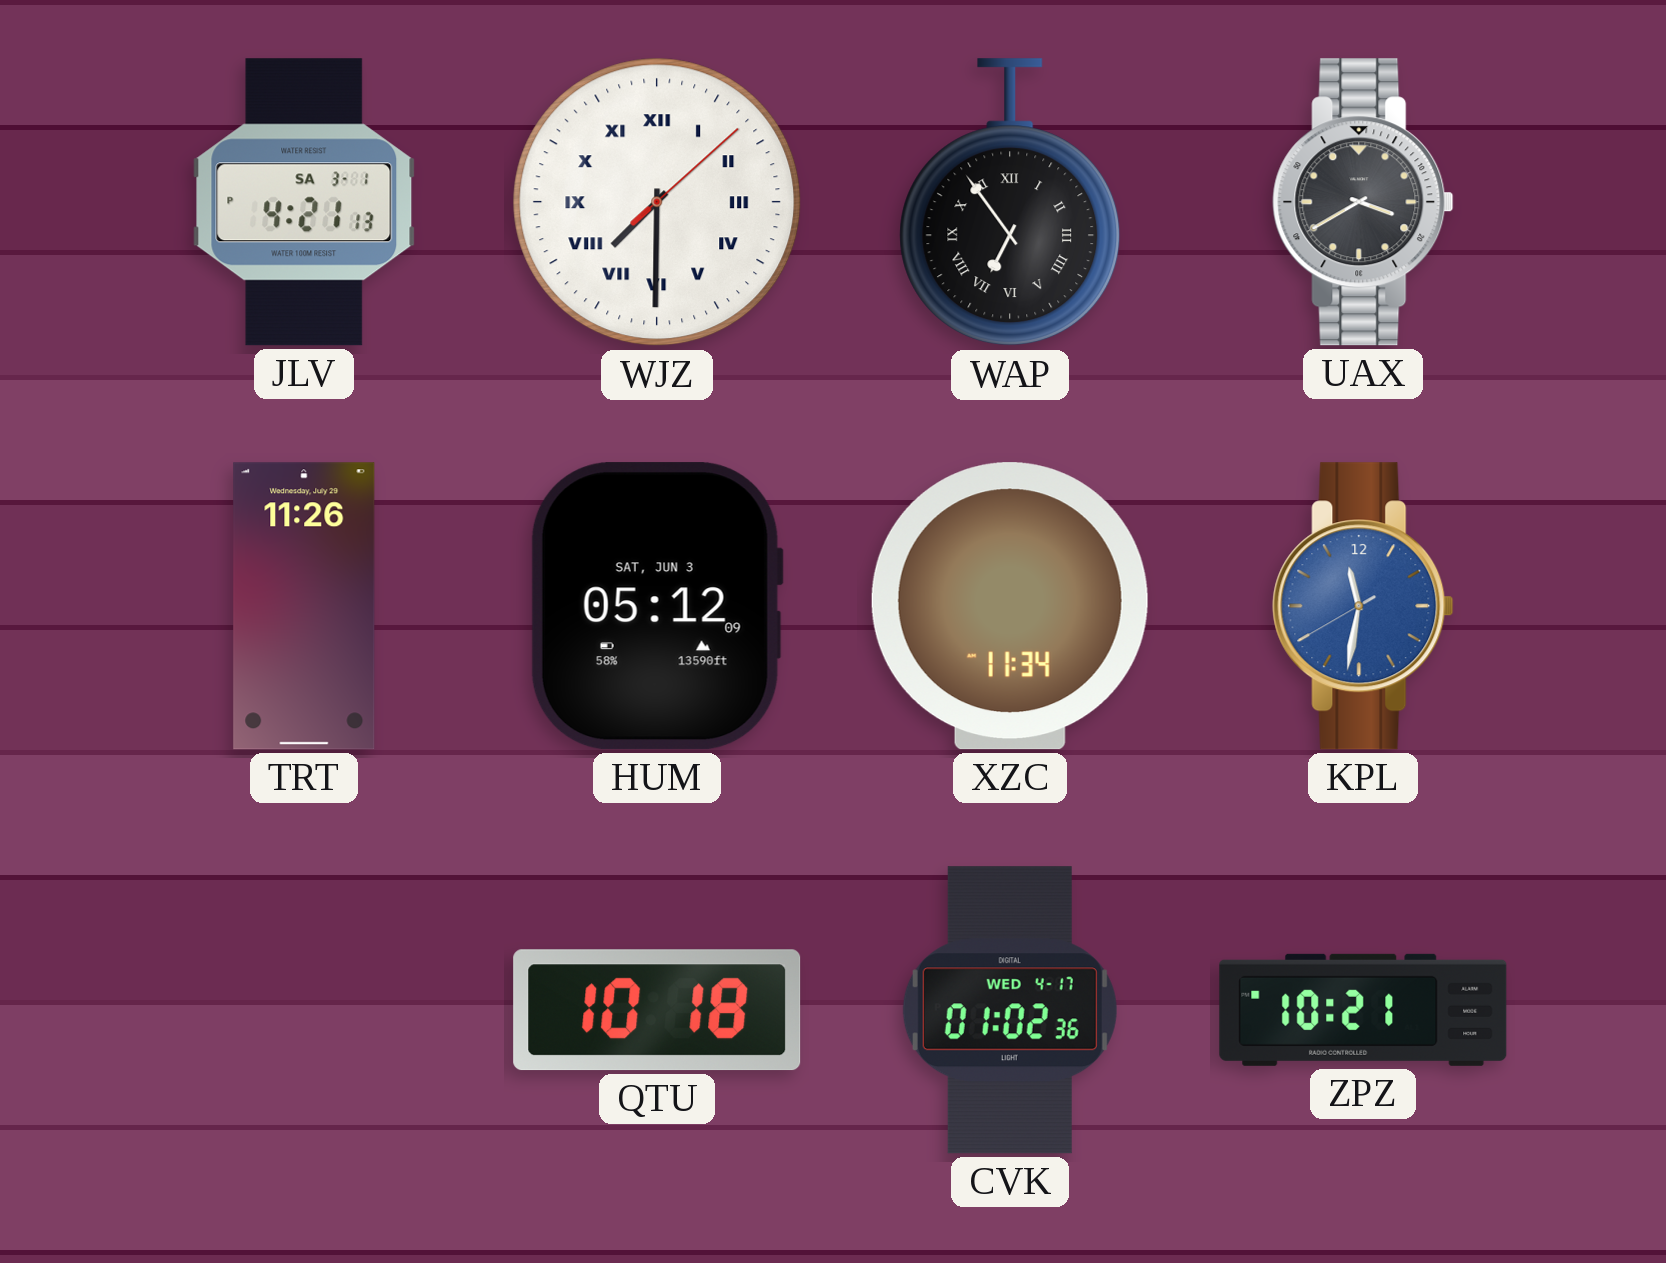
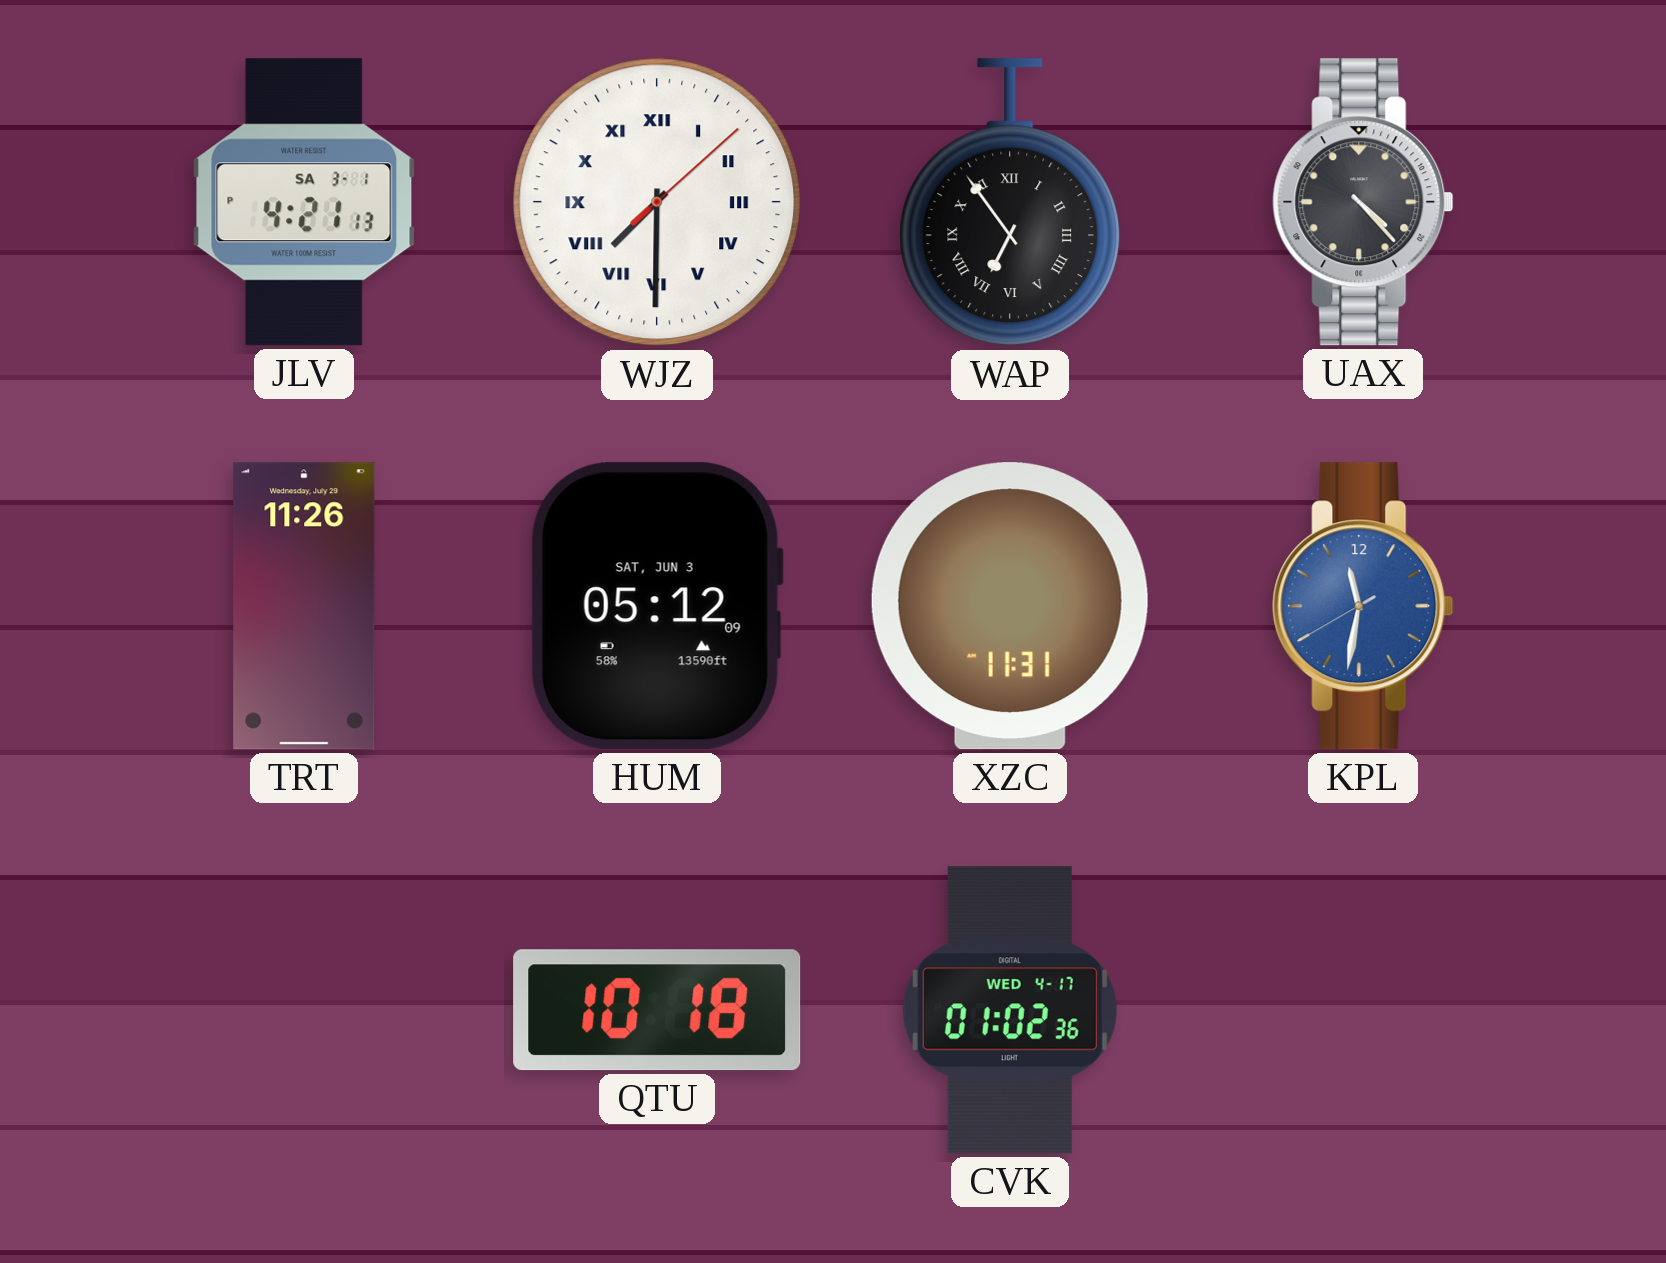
UAX: 3:40 -> 4:23 (1363, 202)
XZC: 11:34 -> 11:31 (1010, 606)
ZPZ: 10:21 -> none (1363, 1010)
